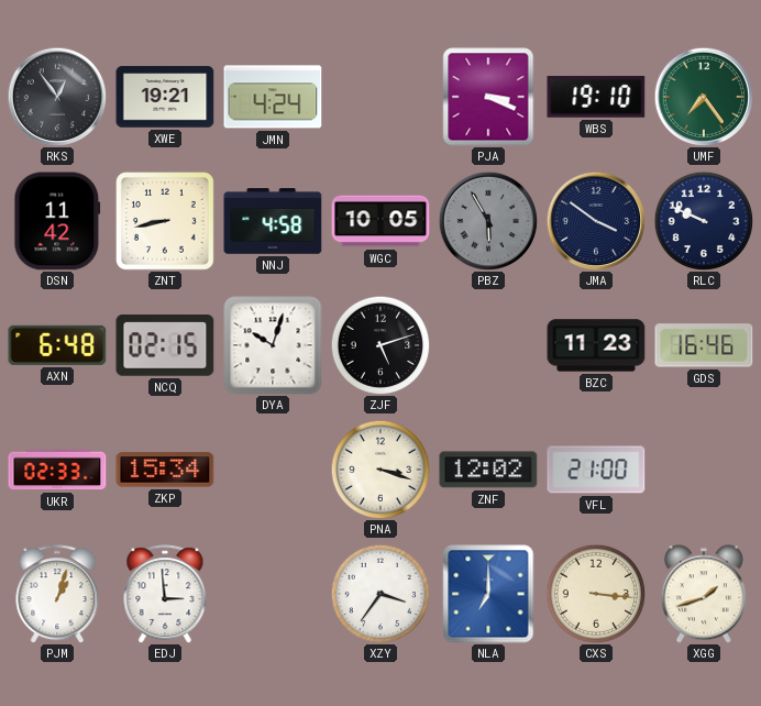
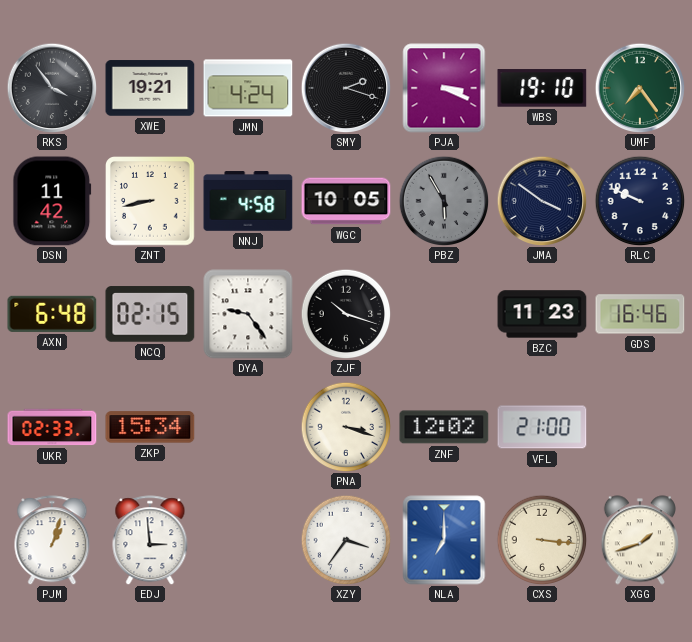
RKS: 12:54 -> 3:54 (52, 88)
SMY: none -> 2:18 (346, 88)
DYA: 10:03 -> 9:24 (248, 314)
ZJF: 5:12 -> 10:18 (346, 314)
